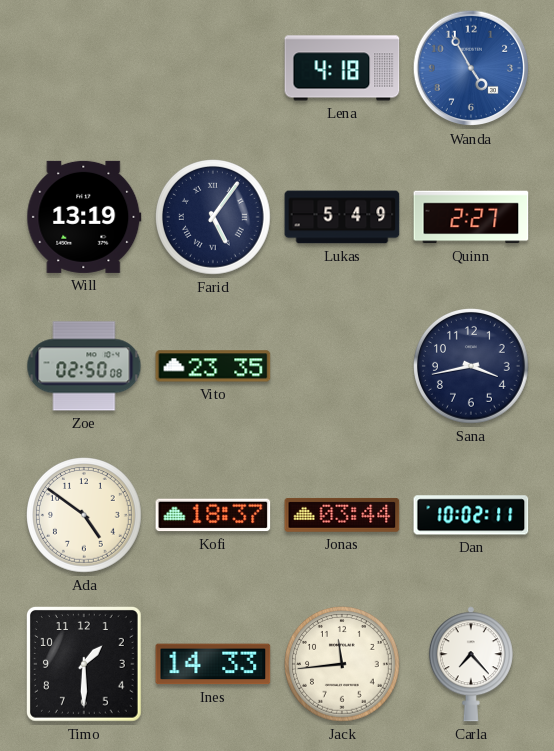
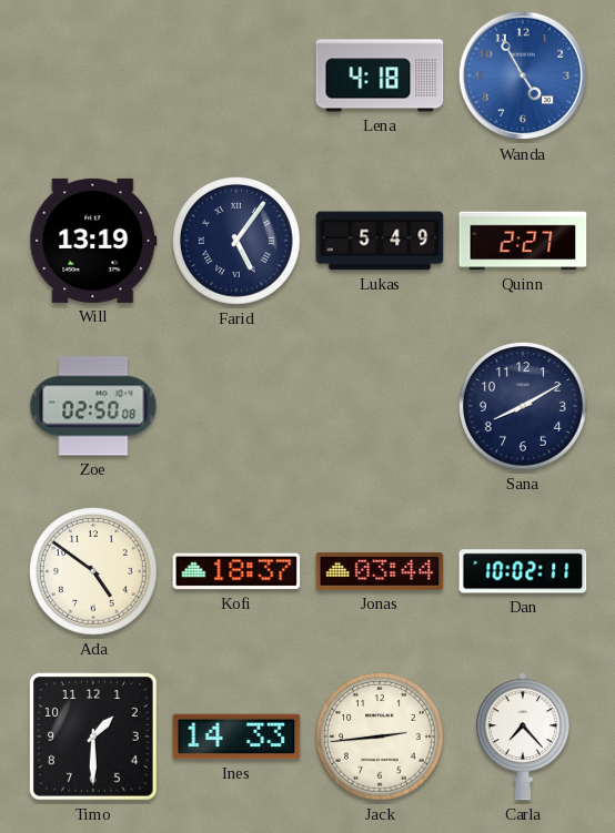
Vito: 23:35 -> none (213, 366)
Sana: 3:43 -> 8:10 (524, 407)
Jack: 11:44 -> 2:44 (381, 738)
